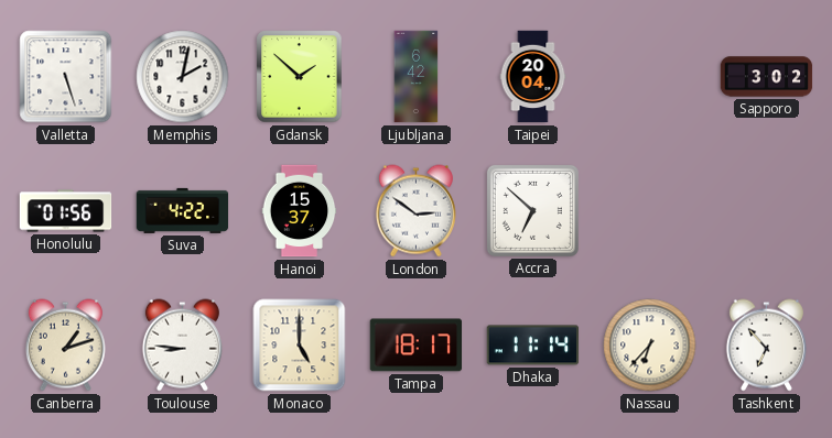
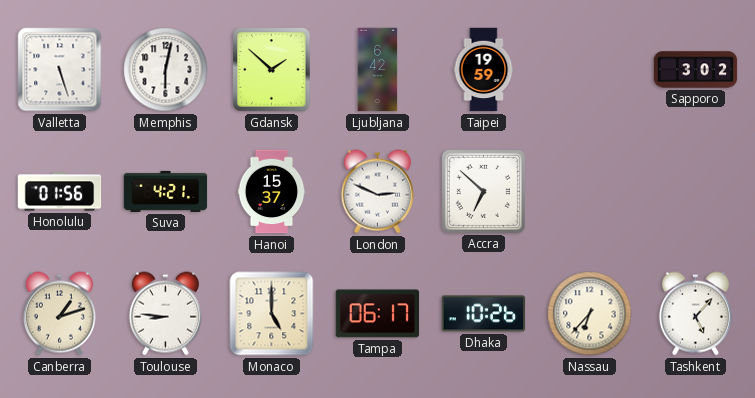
Memphis: 2:02 -> 6:02 (166, 70)
Taipei: 20:04 -> 19:59 (484, 70)
Suva: 4:22 -> 4:21 (166, 191)
London: 2:51 -> 2:49 (377, 192)
Tampa: 18:17 -> 06:17 (378, 314)
Dhaka: 11:14 -> 10:26 (484, 314)
Tashkent: 6:53 -> 5:07 (695, 314)
